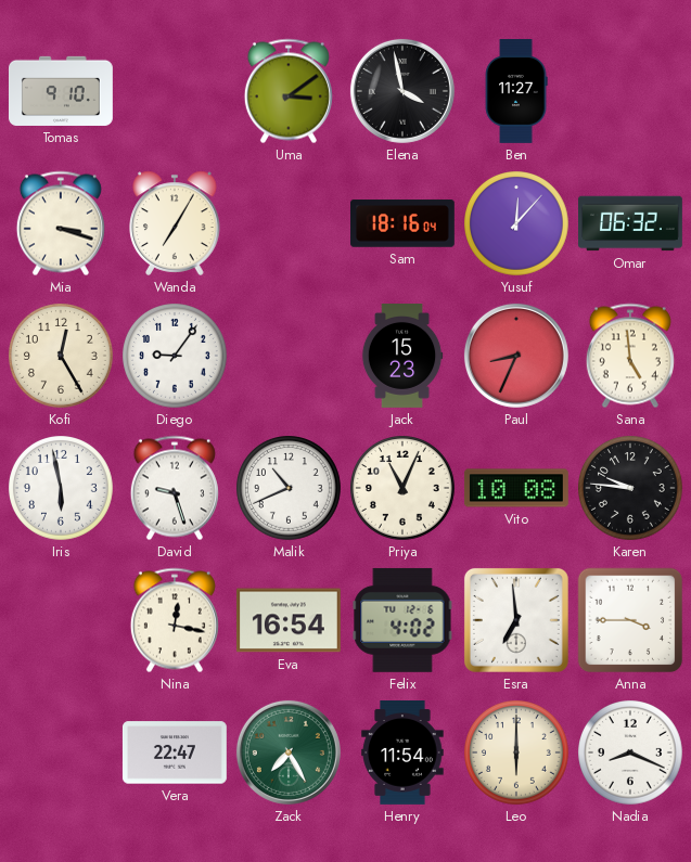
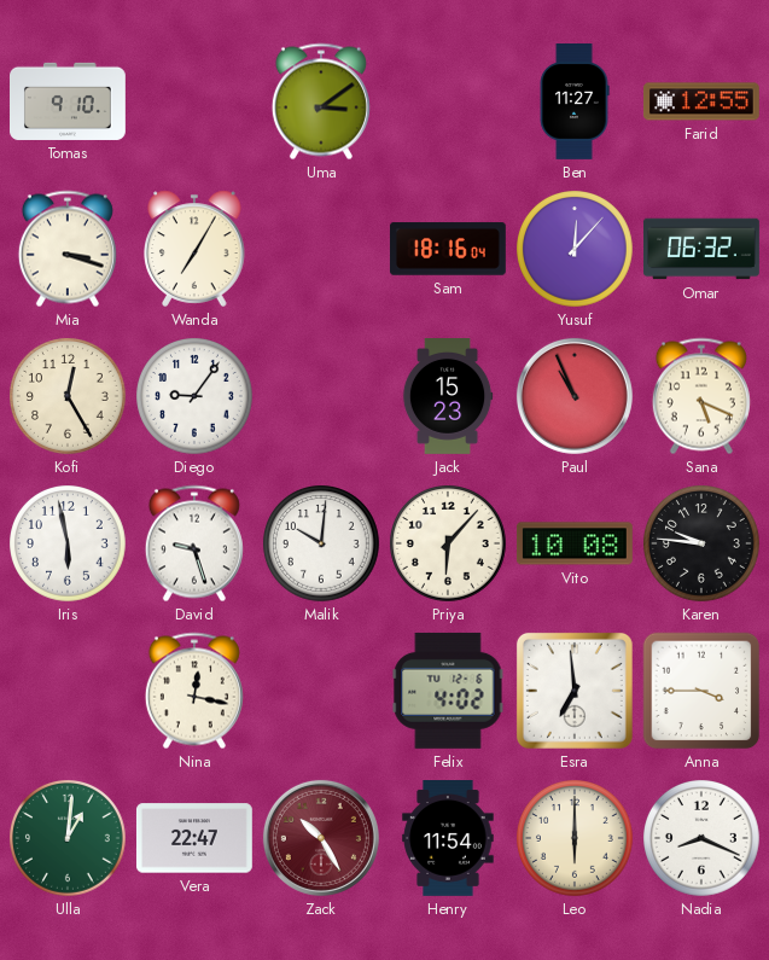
Elena: 3:58 -> none (402, 91)
Farid: none -> 12:55 (701, 101)
Paul: 8:34 -> 10:56 (575, 396)
Sana: 4:59 -> 5:19 (701, 396)
Malik: 10:41 -> 10:01 (322, 545)
Priya: 11:04 -> 6:07 (449, 545)
Eva: 16:54 -> none (289, 620)
Ulla: none -> 1:01 (69, 839)
Zack: 7:25 -> 10:25 (321, 838)
Zack dial: green -> burgundy (321, 838)
